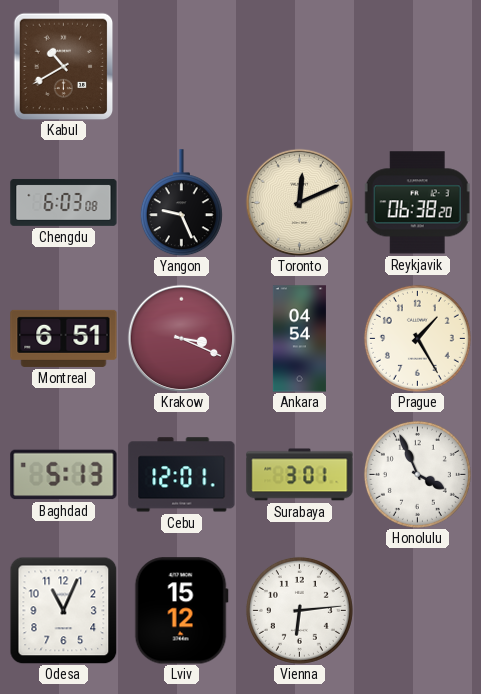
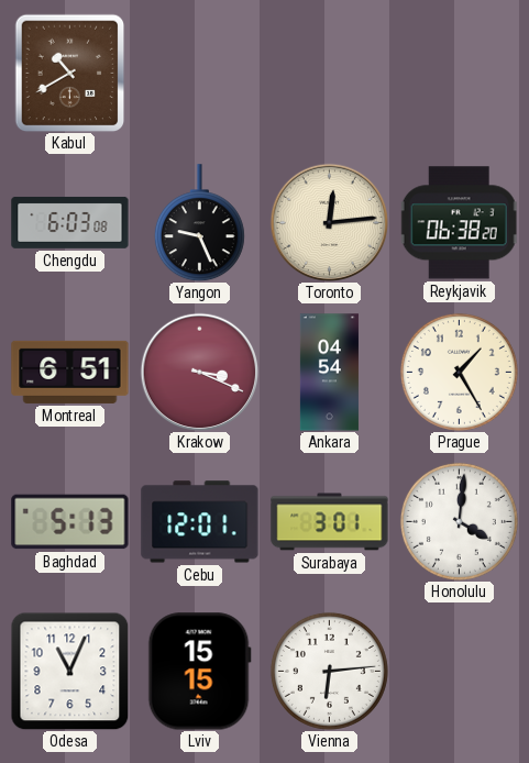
Toronto: 12:11 -> 12:14 (329, 222)
Honolulu: 3:56 -> 4:01 (459, 521)
Lviv: 15:12 -> 15:15 (199, 672)
